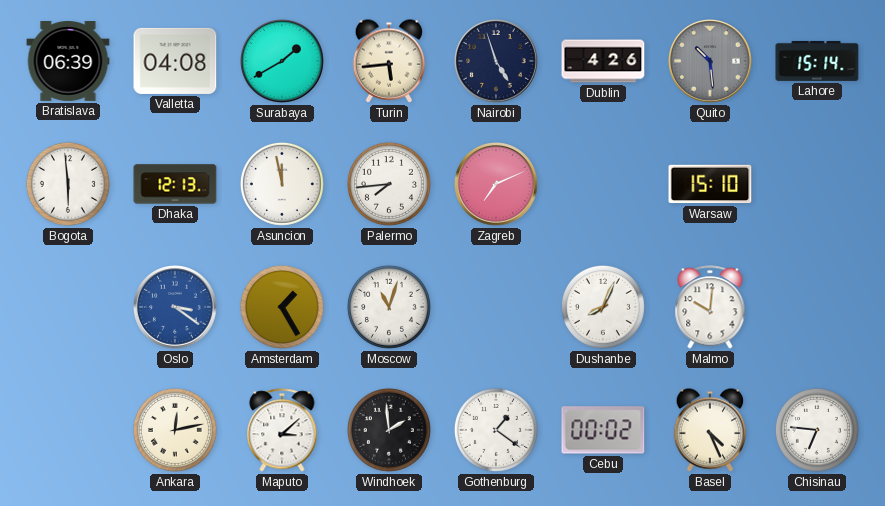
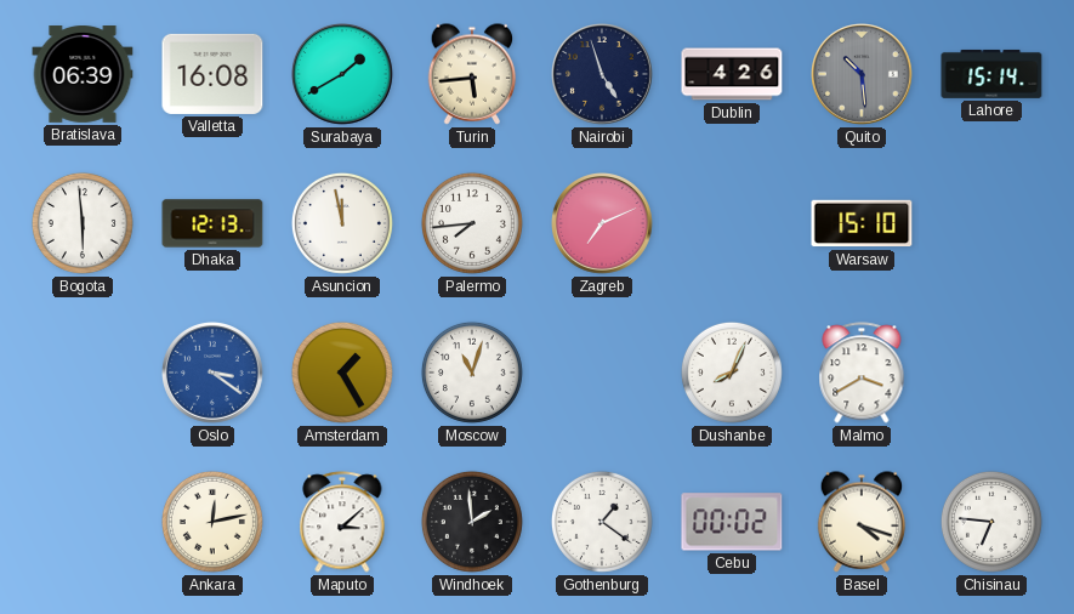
Valletta: 04:08 -> 16:08 (212, 74)
Malmo: 10:01 -> 3:40 (862, 373)
Basel: 4:26 -> 4:18 (862, 522)
